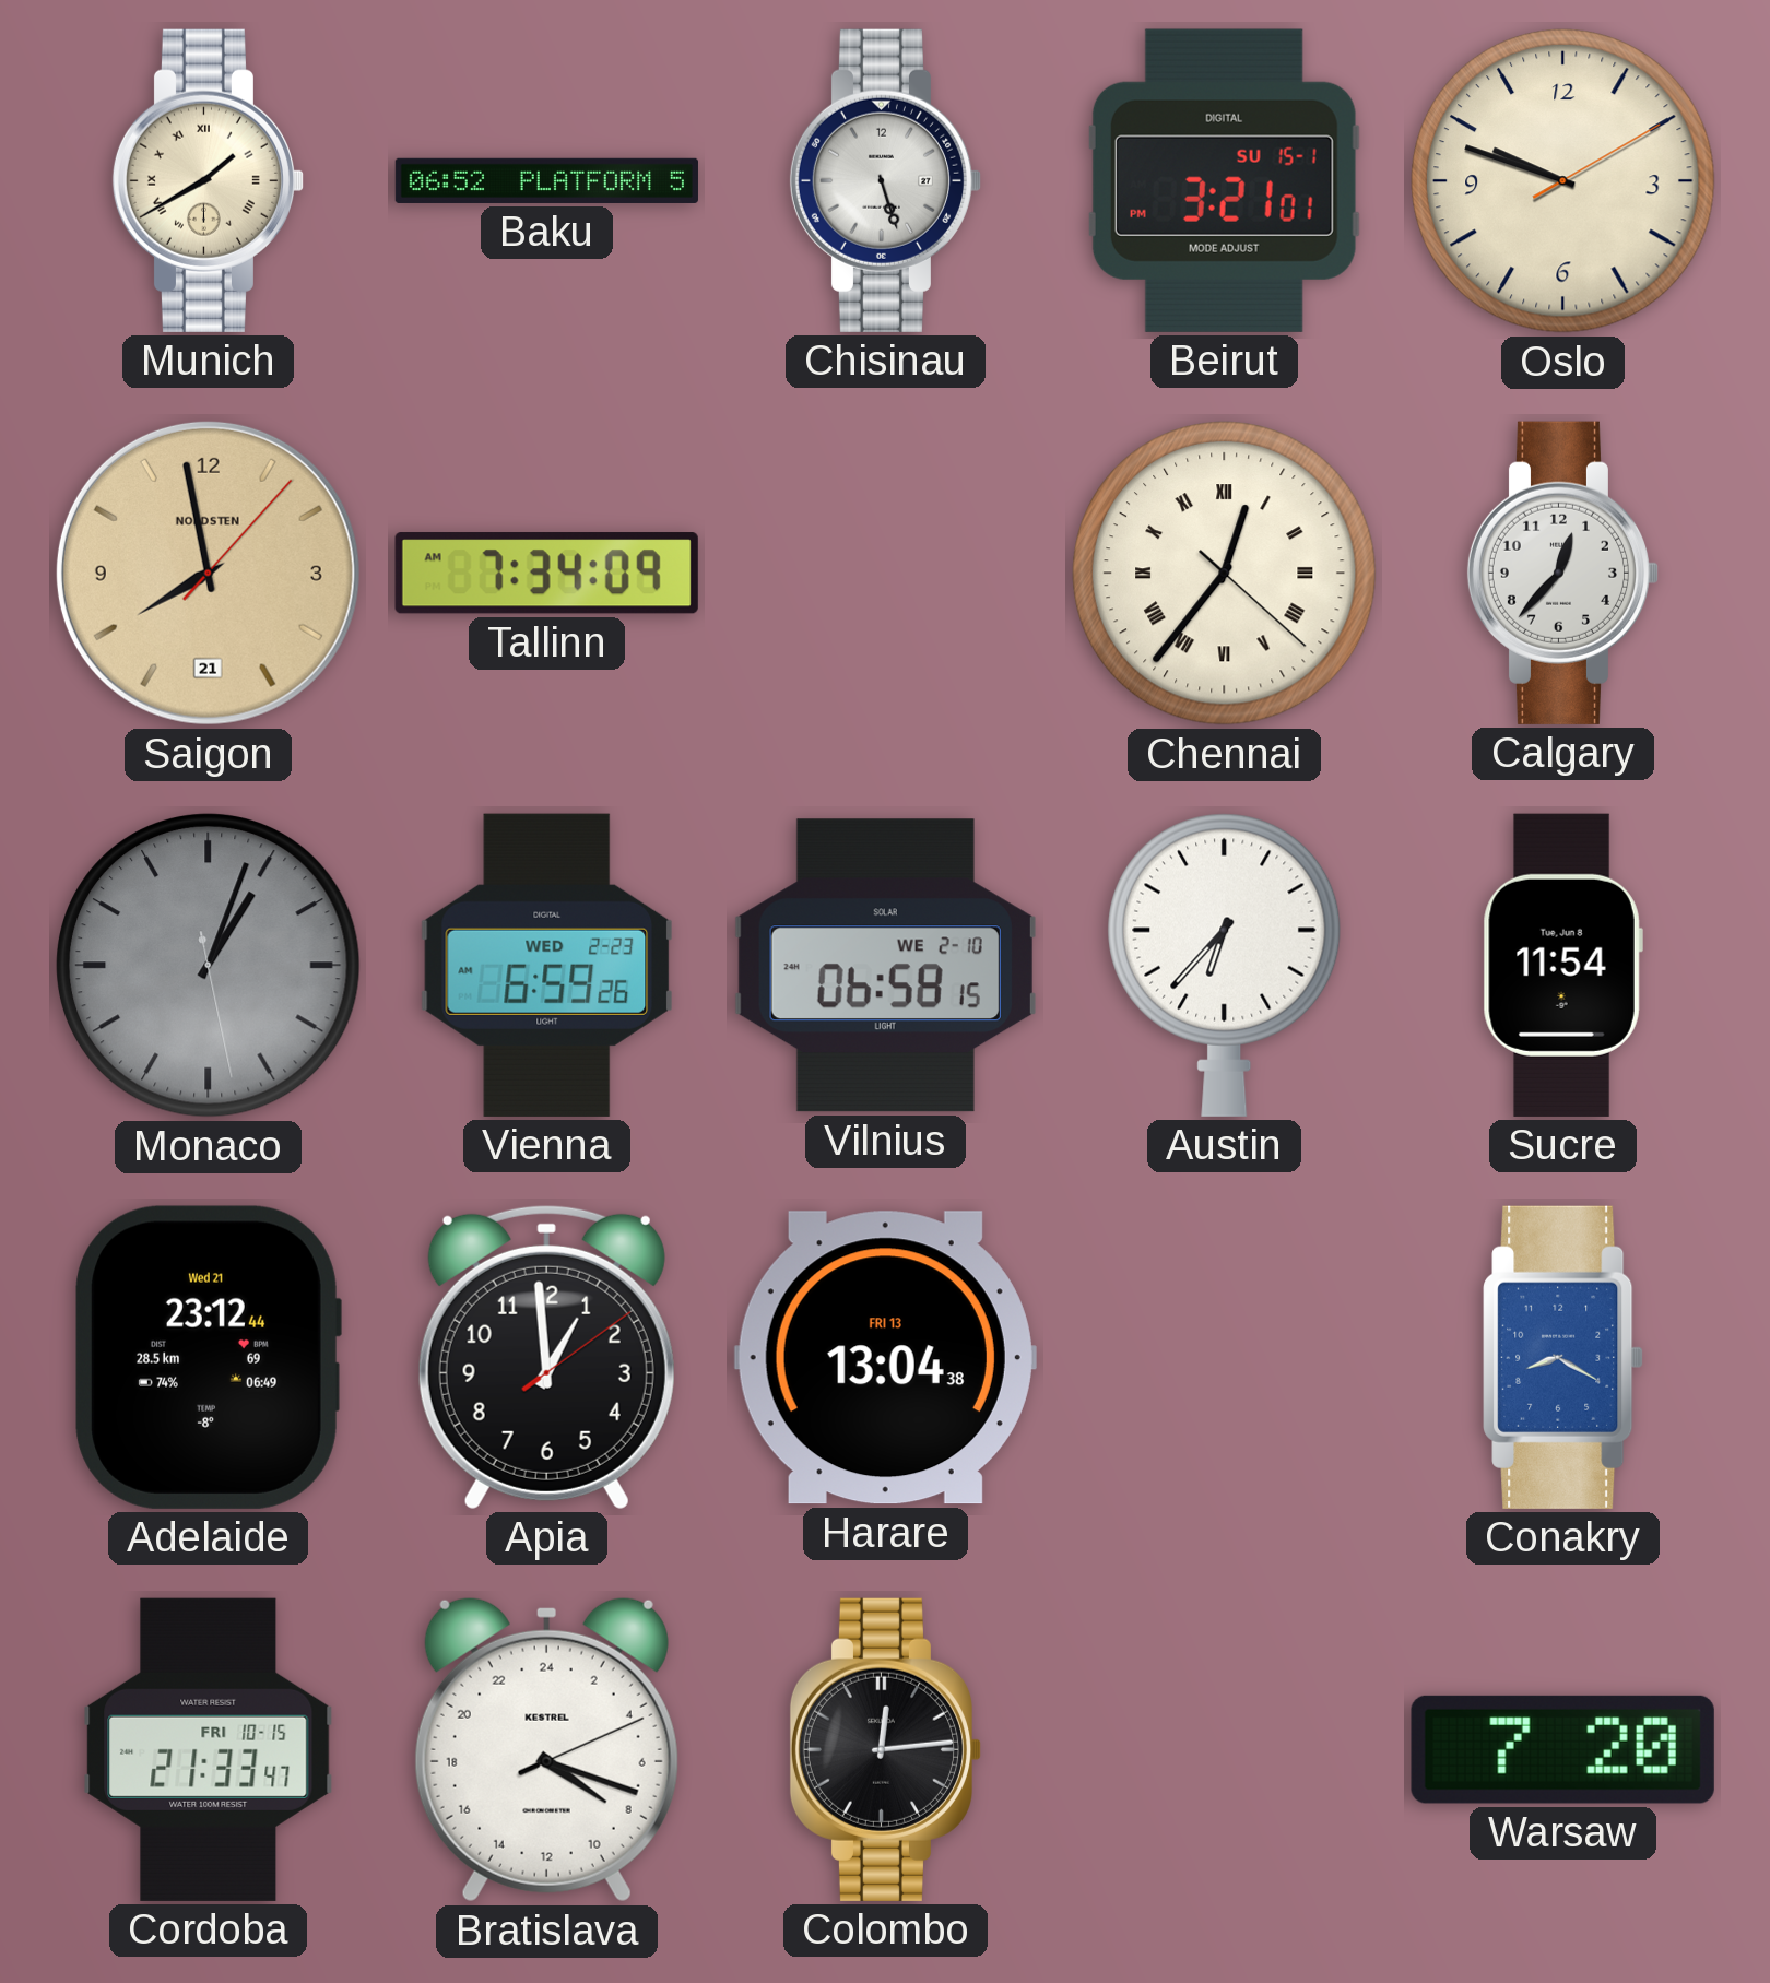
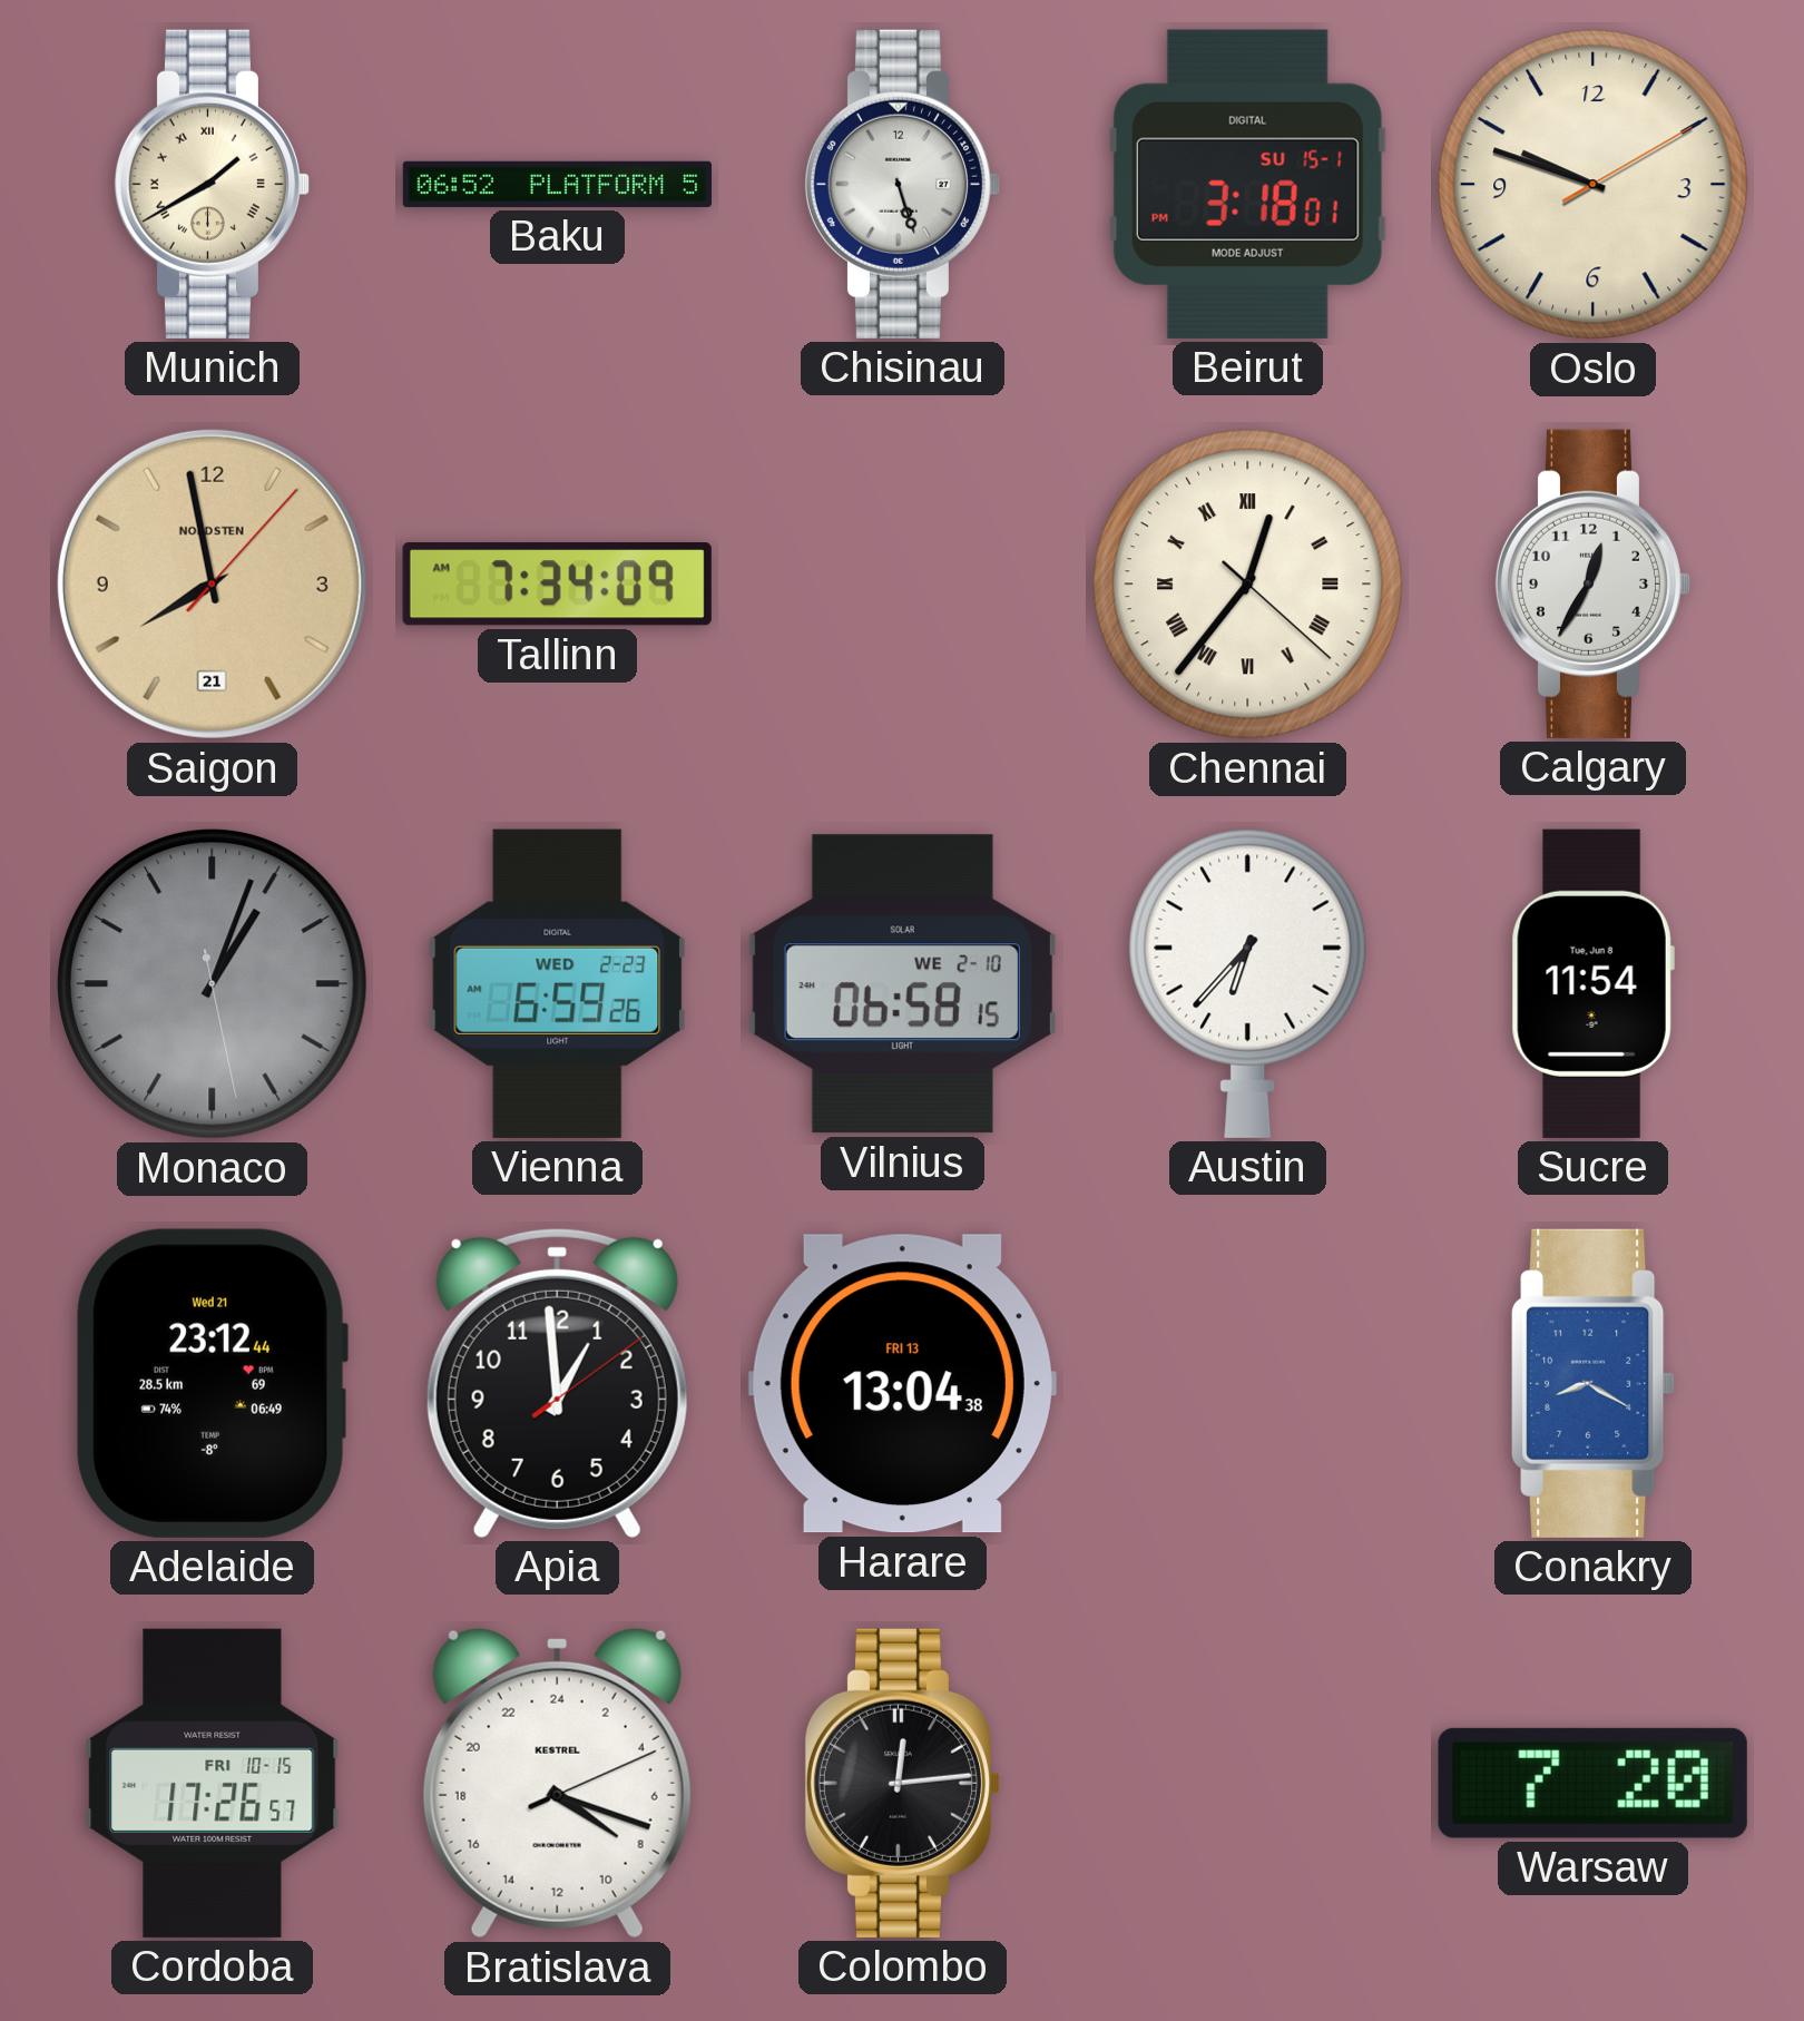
Beirut: 3:21 -> 3:18 (1247, 184)
Calgary: 12:37 -> 12:35 (1592, 583)
Cordoba: 21:33 -> 17:26 (213, 1783)
